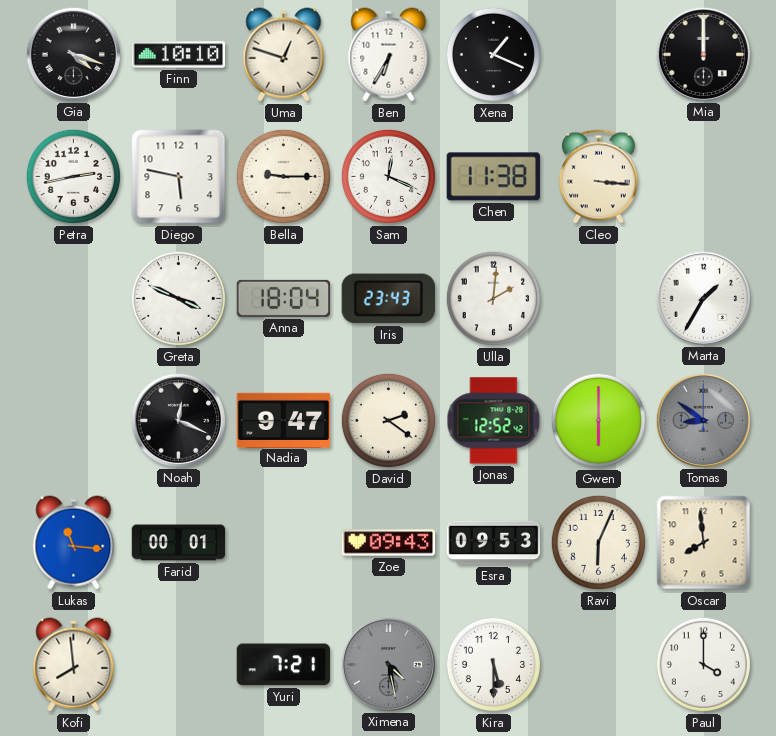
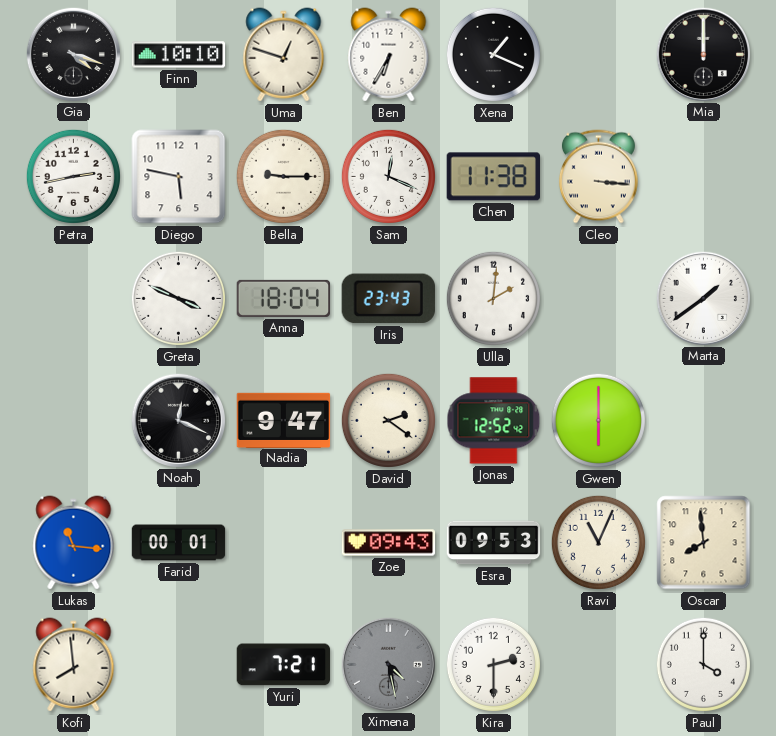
Marta: 1:35 -> 1:39 (703, 298)
Tomas: 8:51 -> none (703, 420)
Ravi: 6:04 -> 11:04 (598, 542)
Kira: 5:30 -> 2:30 (493, 664)
